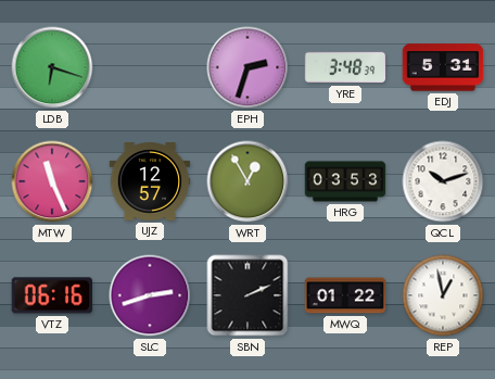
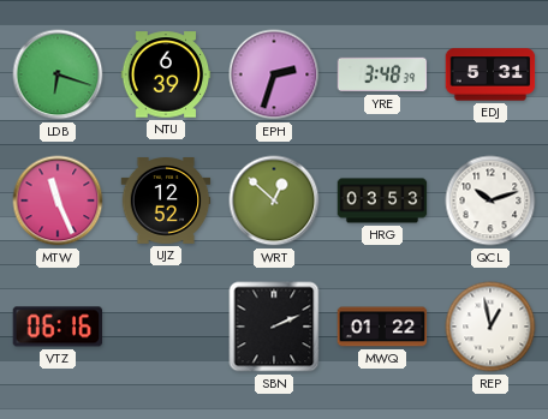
NTU: none -> 6:39 (166, 74)
UJZ: 12:57 -> 12:52 (166, 202)
WRT: 12:55 -> 12:52 (274, 200)
SLC: 2:42 -> none (150, 295)
